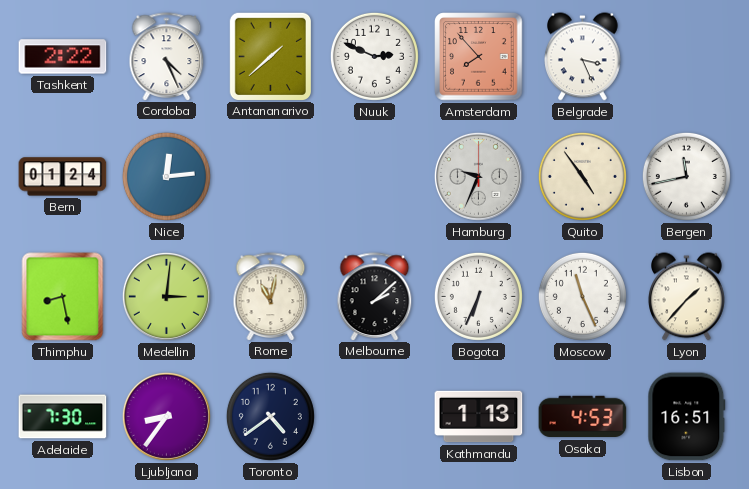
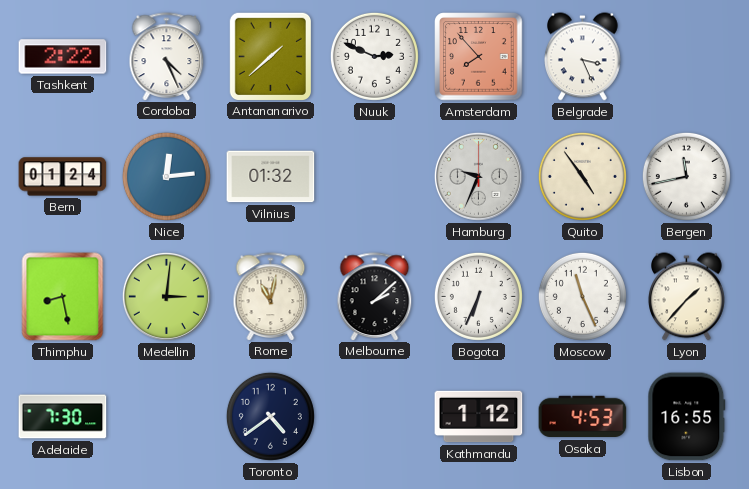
Vilnius: none -> 01:32 (271, 177)
Ljubljana: 8:36 -> none (166, 416)
Kathmandu: 1:13 -> 1:12 (479, 417)
Lisbon: 16:51 -> 16:55 (687, 417)
